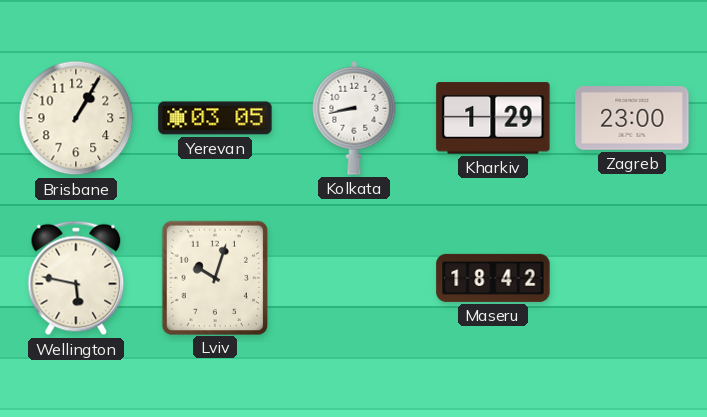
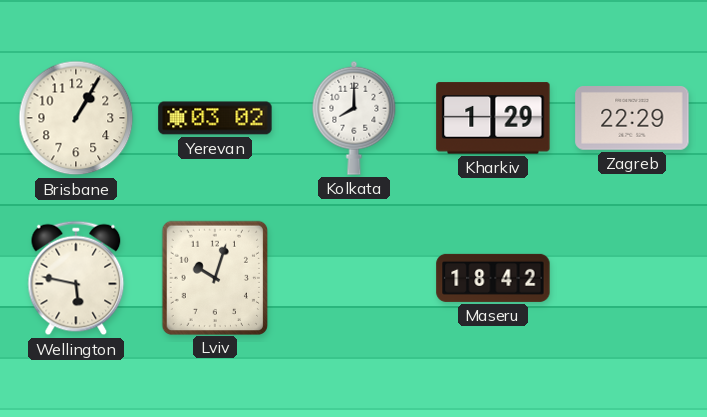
Yerevan: 03:05 -> 03:02 (215, 118)
Kolkata: 8:43 -> 8:00 (354, 118)
Zagreb: 23:00 -> 22:29 (632, 119)
